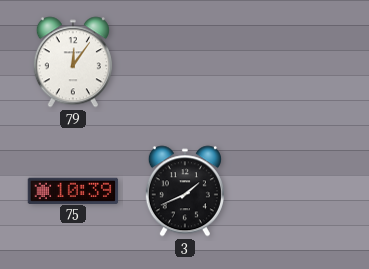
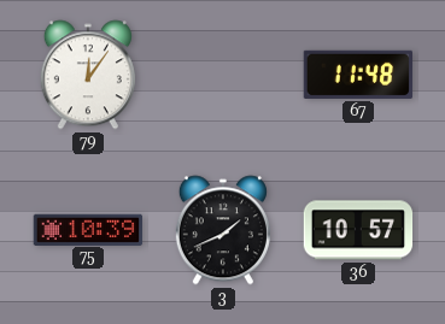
67: none -> 11:48 (357, 75)
36: none -> 10:57 (358, 230)
